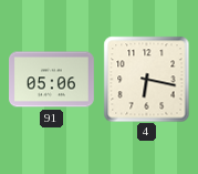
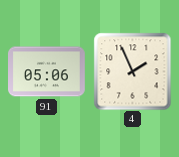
4: 6:17 -> 1:56 (132, 71)
